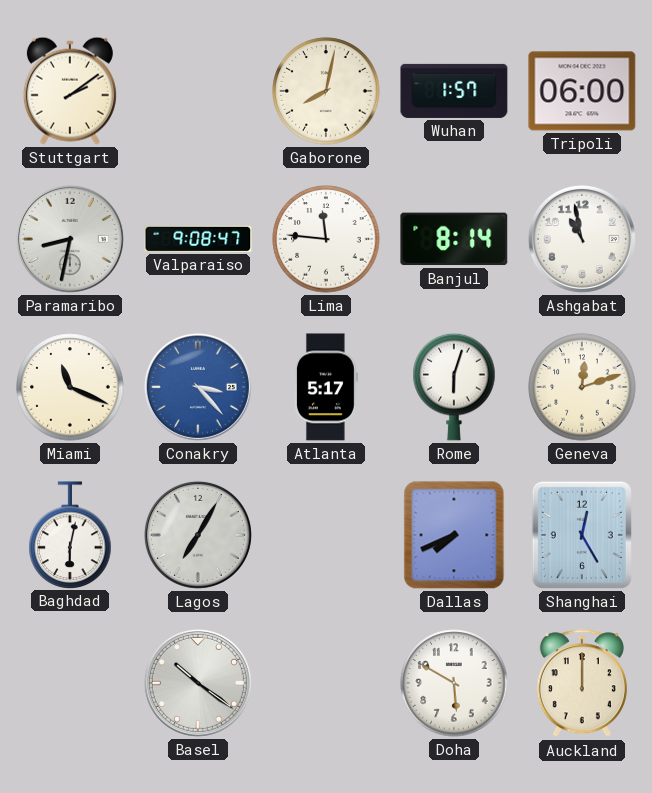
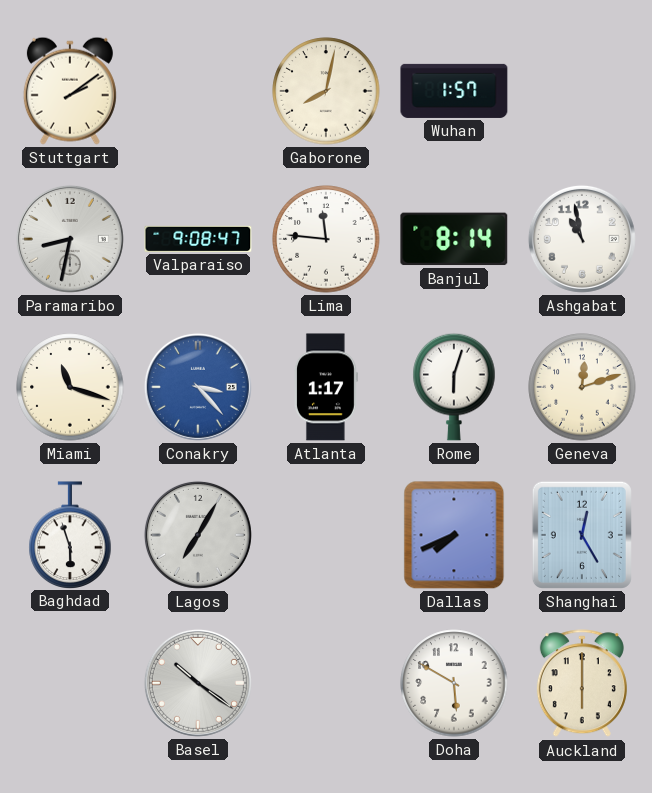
Tripoli: 06:00 -> none (582, 91)
Miami: 11:19 -> 11:18 (70, 387)
Atlanta: 5:17 -> 1:17 (326, 387)
Baghdad: 6:02 -> 5:57 (70, 535)
Auckland: 12:00 -> 6:00 (582, 684)
